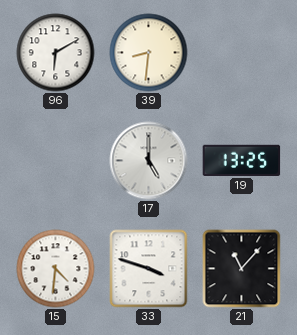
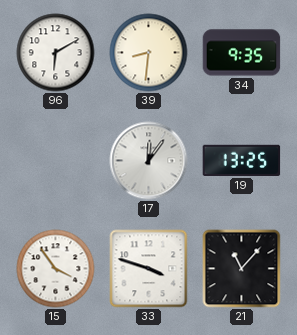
34: none -> 9:35 (242, 53)
17: 5:00 -> 12:06 (149, 161)
15: 4:31 -> 3:54 (56, 269)
